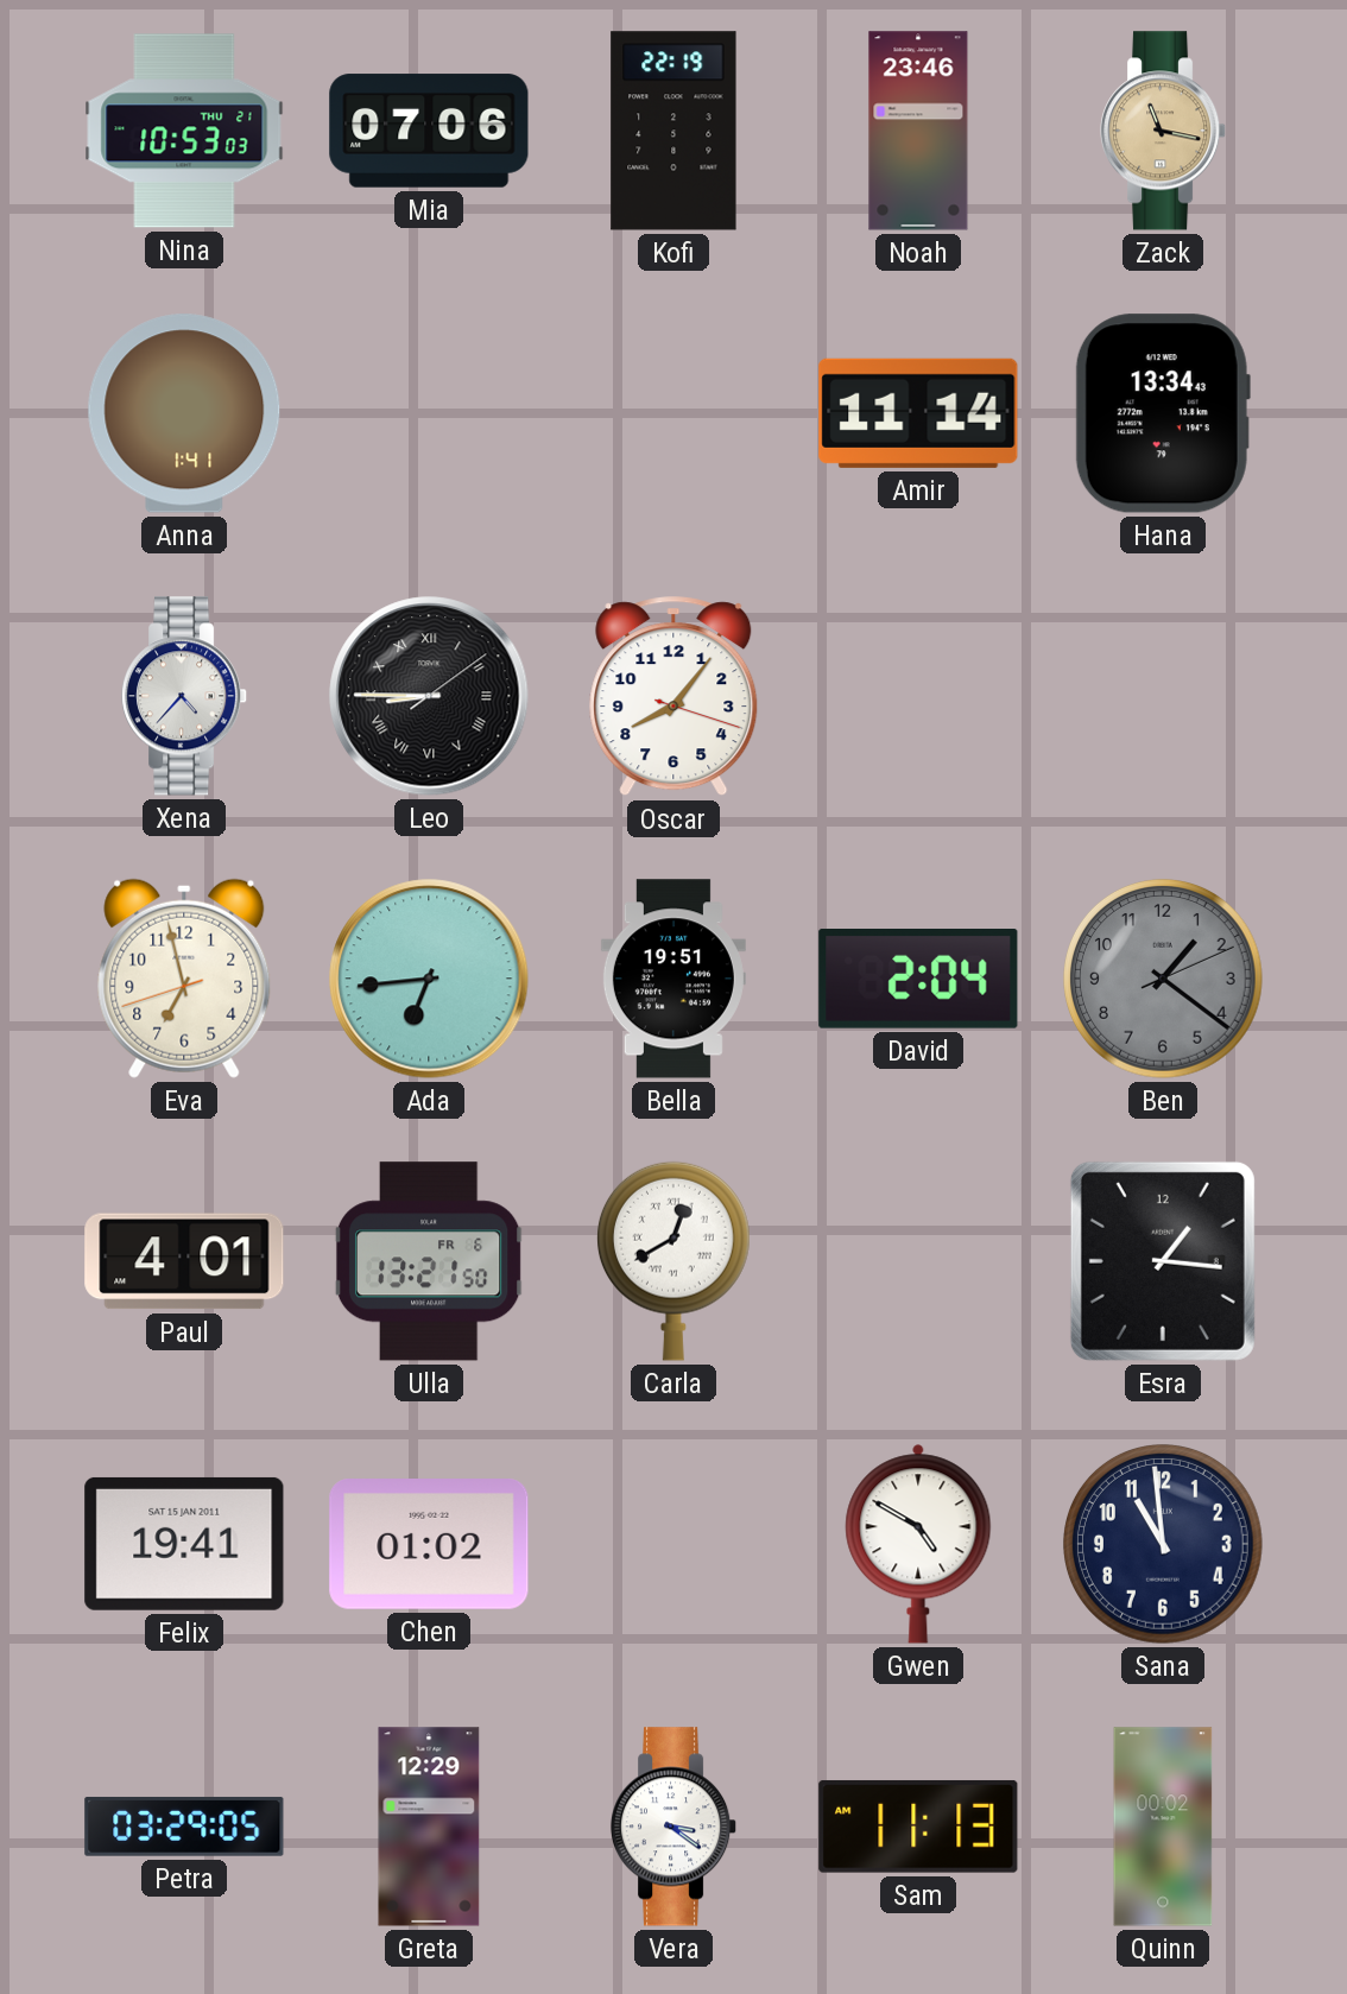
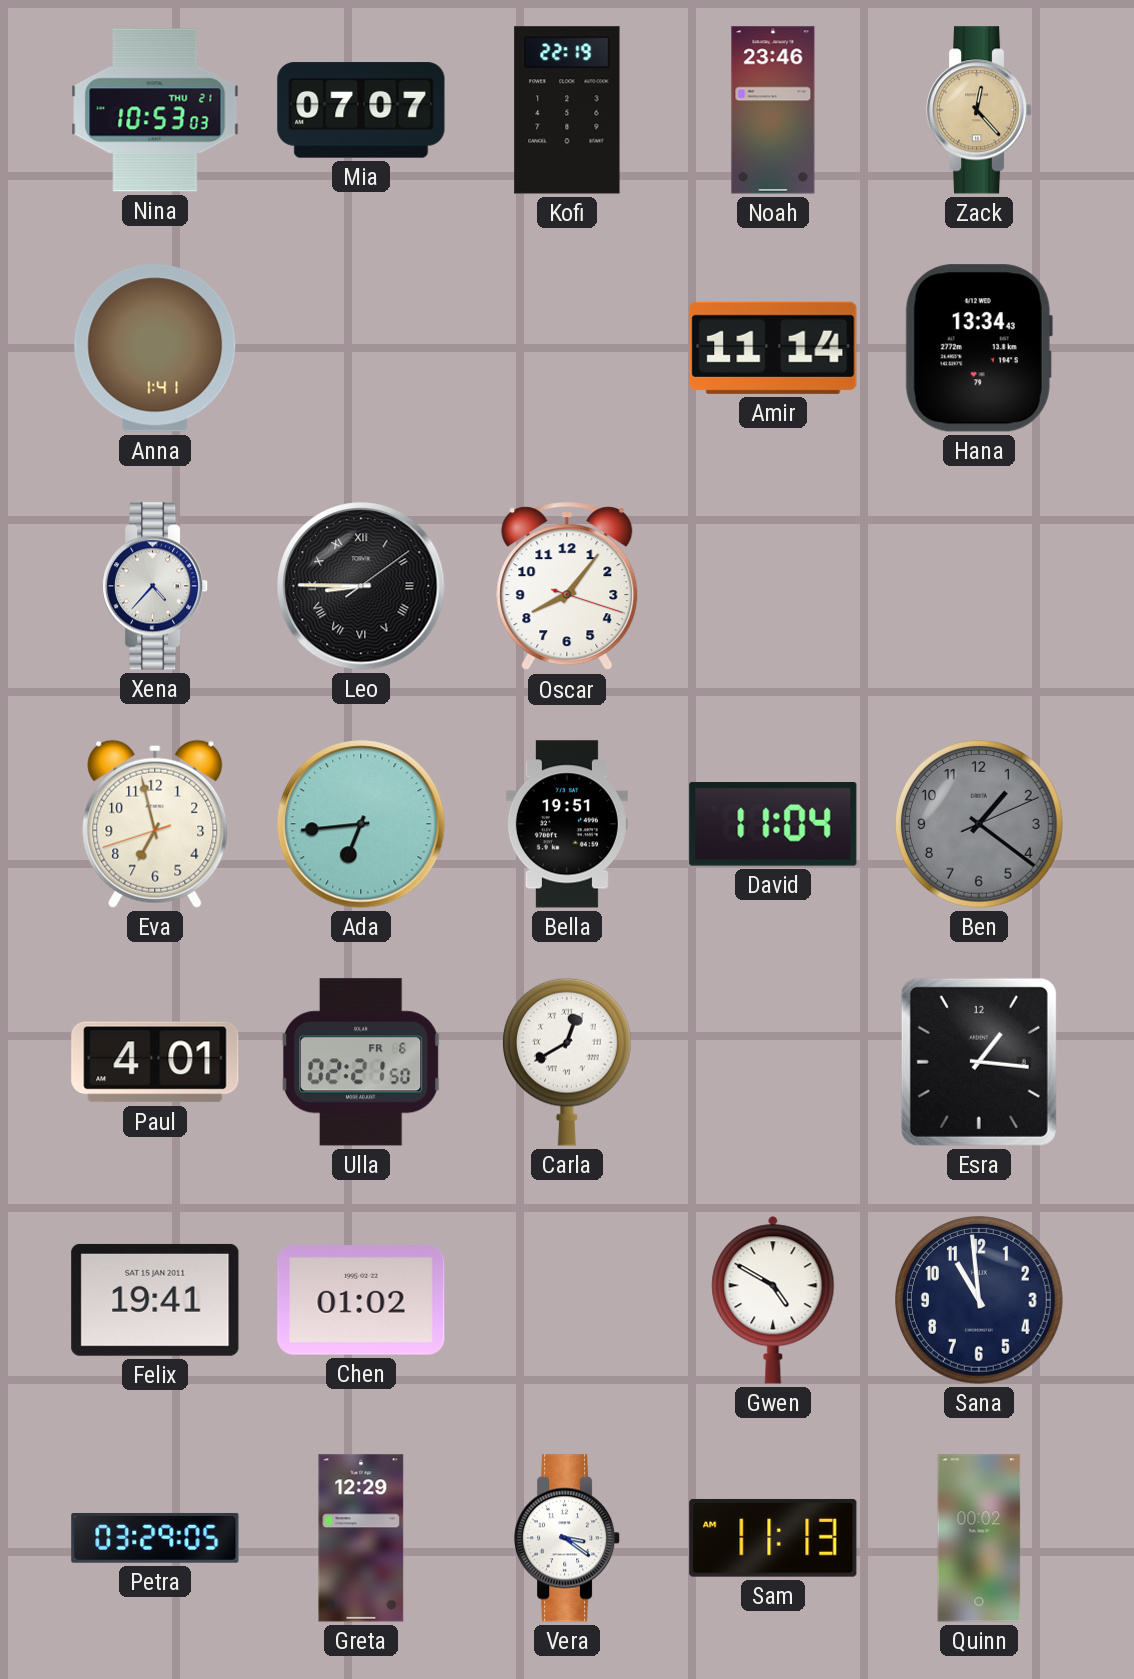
Mia: 07:06 -> 07:07 (361, 110)
Zack: 11:17 -> 12:23 (979, 110)
David: 2:04 -> 11:04 (773, 825)
Ulla: 13:21 -> 02:21 (361, 1062)
